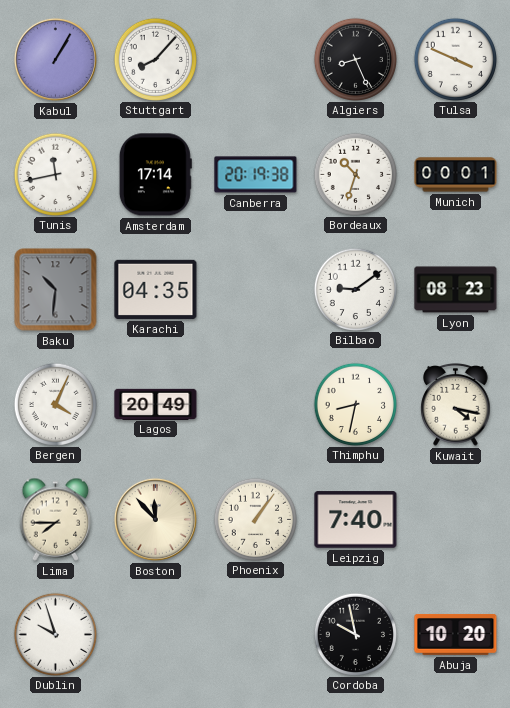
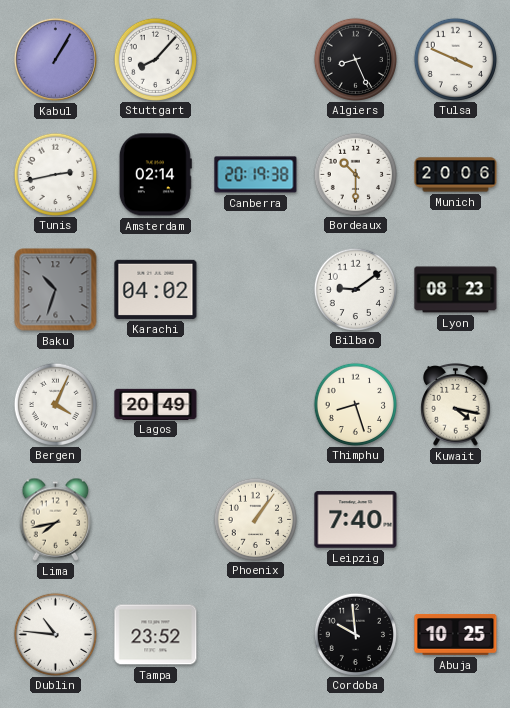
Tunis: 11:43 -> 2:43 (55, 174)
Amsterdam: 17:14 -> 02:14 (155, 175)
Bordeaux: 10:33 -> 10:30 (355, 174)
Munich: 00:01 -> 20:06 (456, 175)
Baku: 10:31 -> 10:33 (56, 290)
Karachi: 04:35 -> 04:02 (156, 289)
Thimphu: 8:32 -> 8:27 (355, 404)
Lima: 7:45 -> 7:43 (56, 519)
Boston: 11:53 -> none (155, 519)
Dublin: 9:57 -> 10:46 (55, 634)
Tampa: none -> 23:52 (156, 635)
Cordoba: 9:58 -> 9:59 (355, 634)
Abuja: 10:20 -> 10:25 (456, 635)
